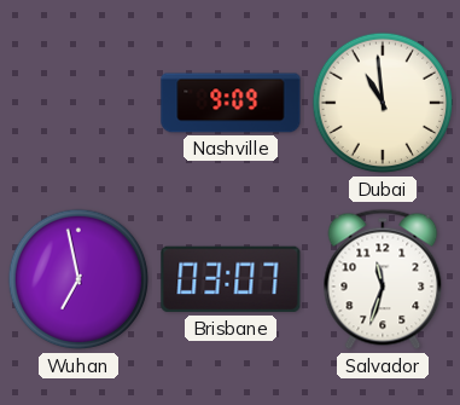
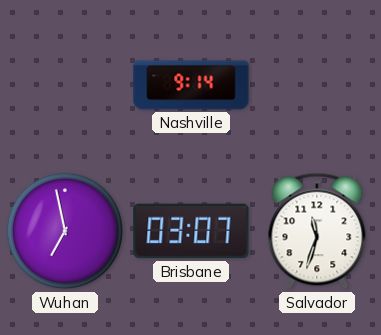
Nashville: 9:09 -> 9:14 (191, 85)
Dubai: 10:59 -> none (383, 103)
